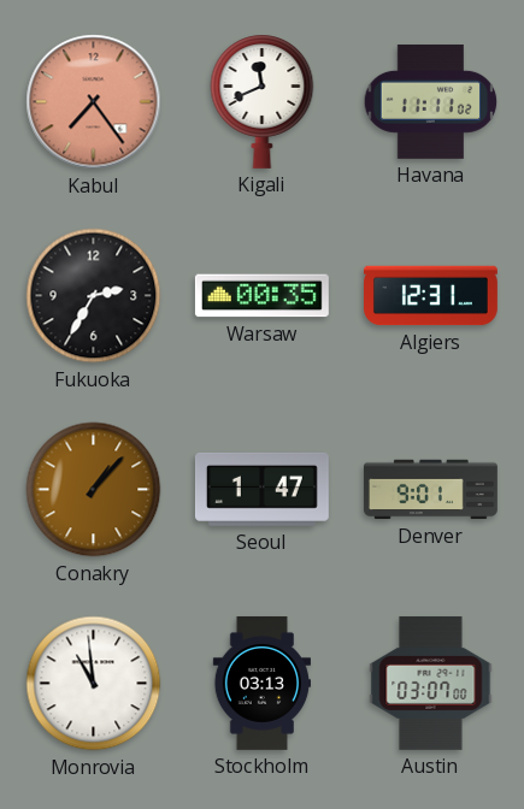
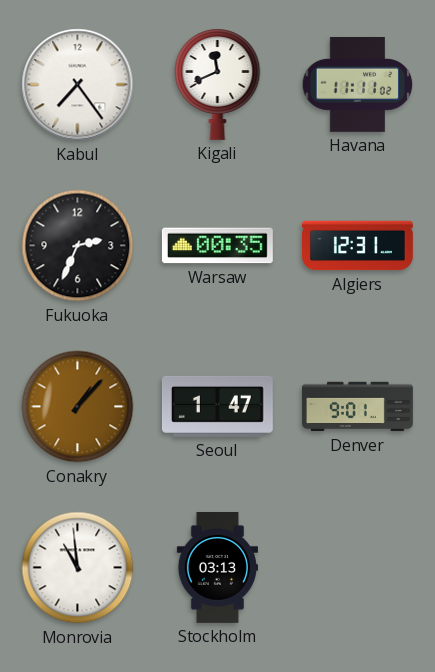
Kabul dial: salmon -> white (78, 85)
Fukuoka: 2:35 -> 2:34 (78, 246)
Austin: 03:07 -> none (431, 683)
